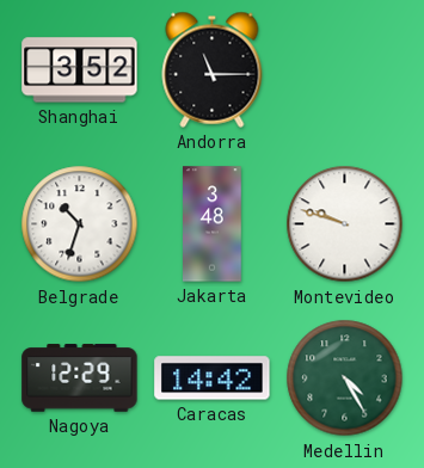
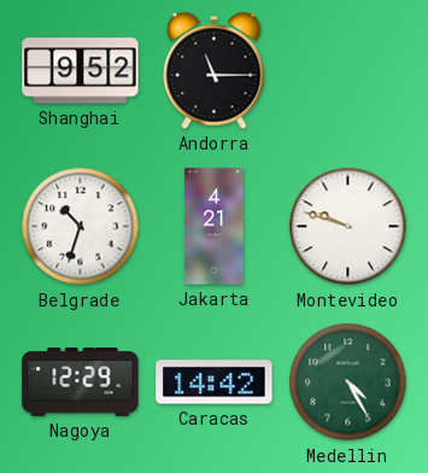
Shanghai: 3:52 -> 9:52 (81, 71)
Jakarta: 3:48 -> 4:21 (215, 227)
